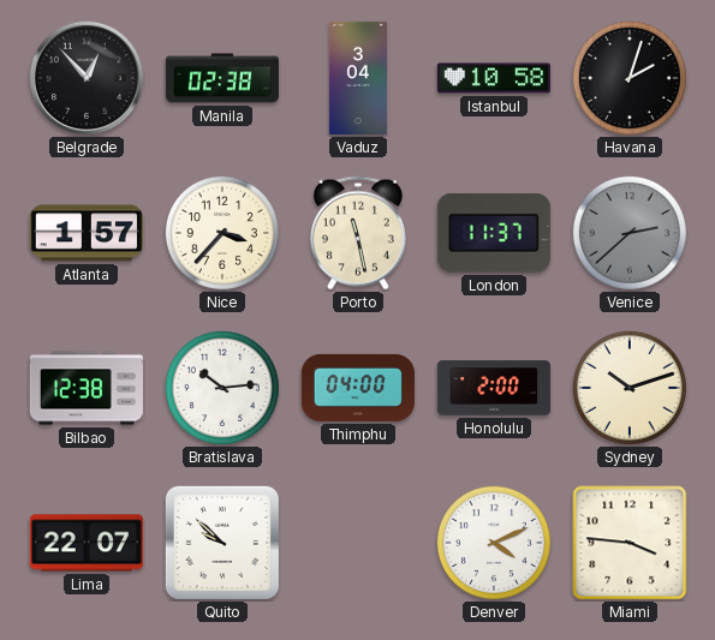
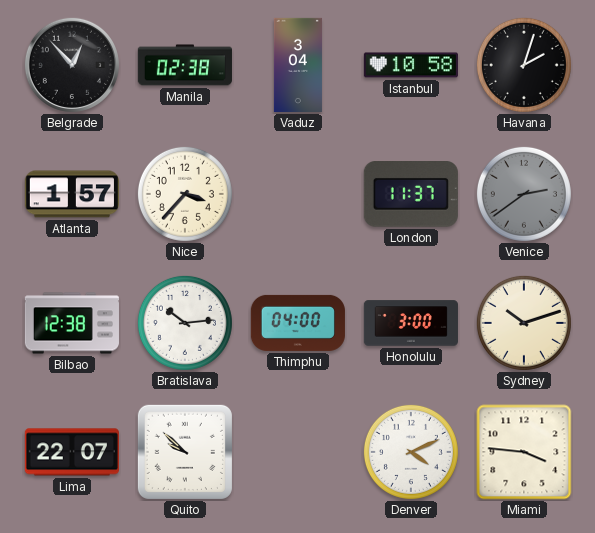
Porto: 11:28 -> none (358, 233)
Venice: 2:38 -> 2:39 (524, 194)
Honolulu: 2:00 -> 3:00 (411, 323)
